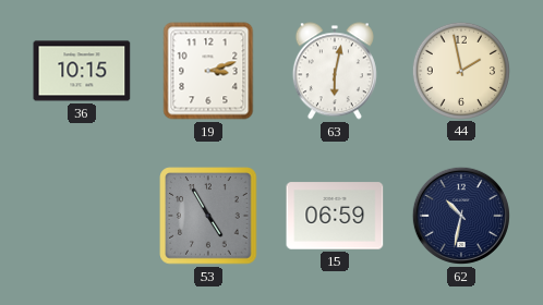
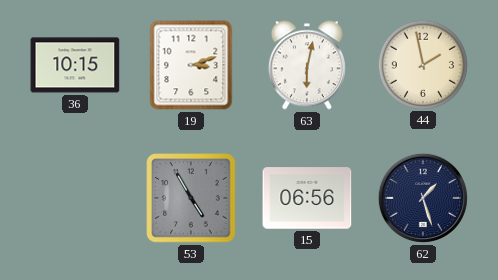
15: 06:59 -> 06:56 (307, 198)
62: 10:32 -> 1:27 (423, 198)
